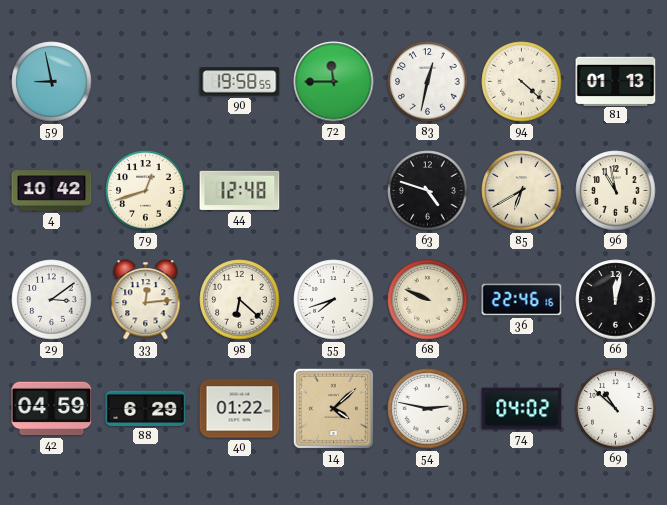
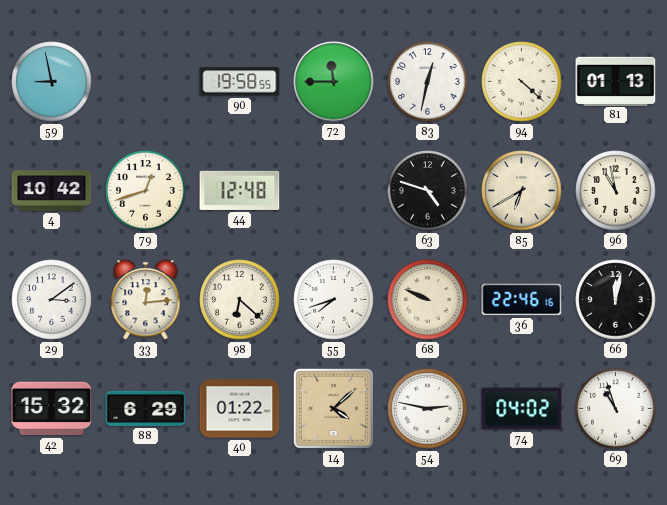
42: 04:59 -> 15:32 (52, 409)
69: 10:52 -> 10:57 (616, 409)
